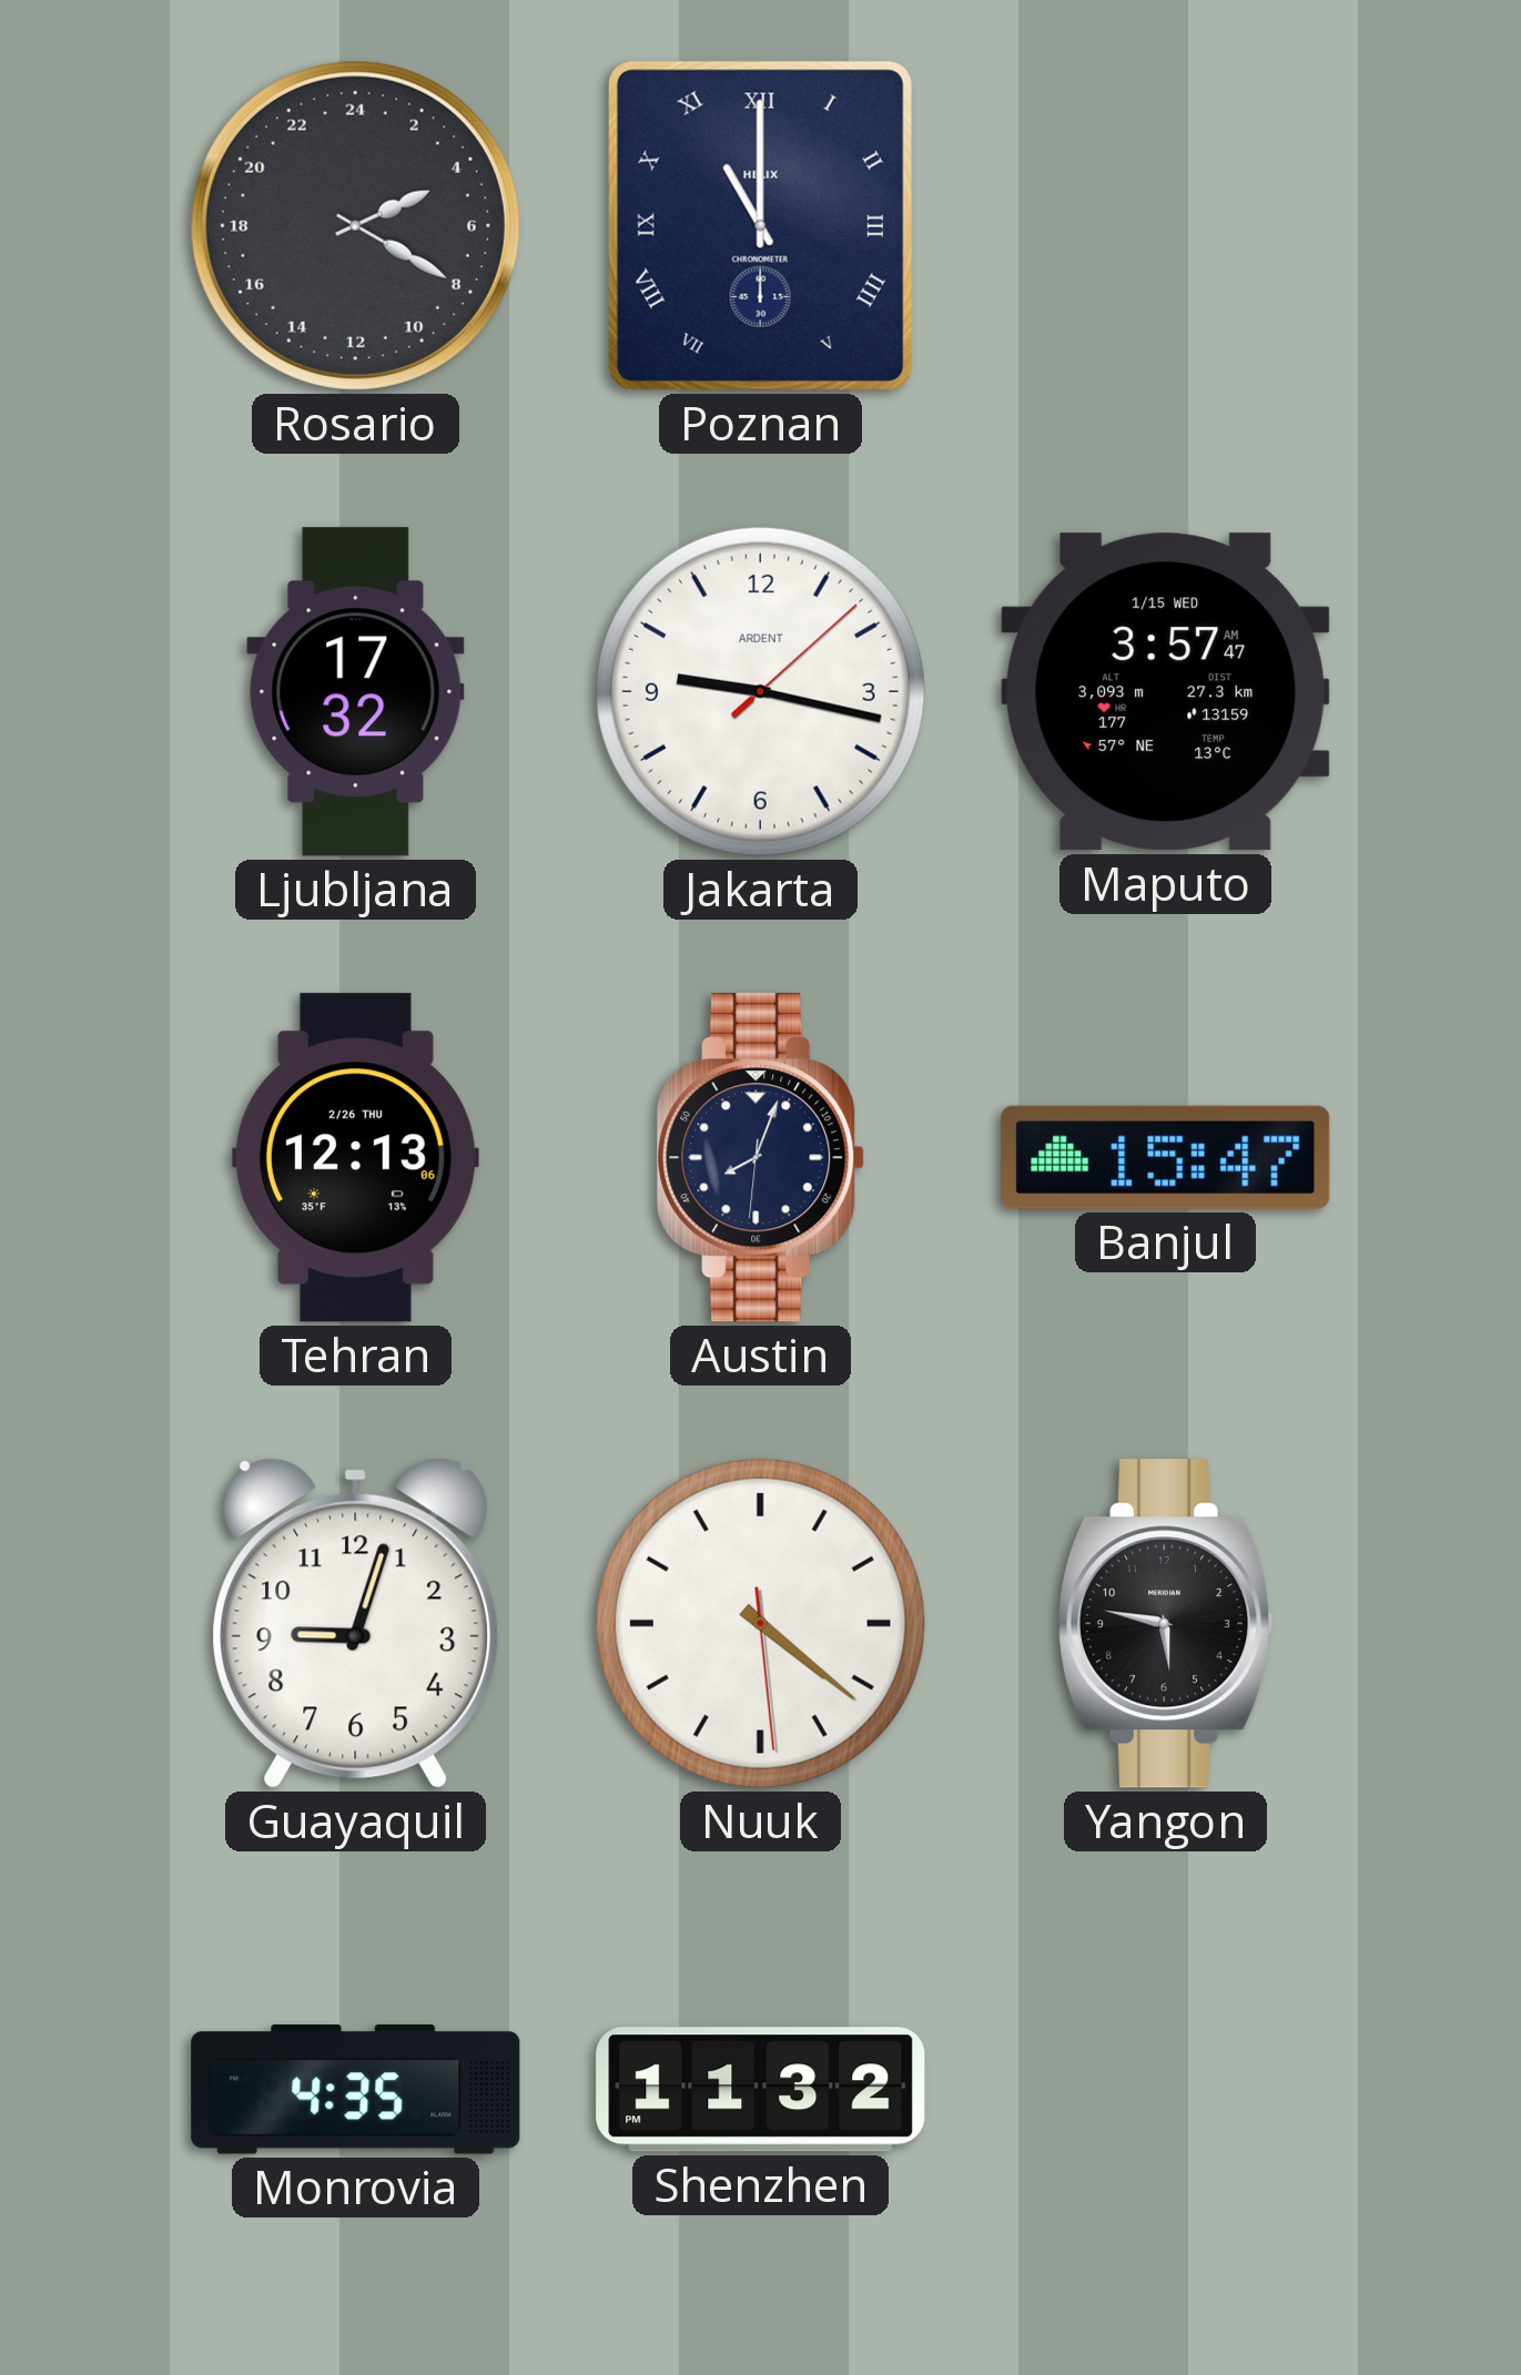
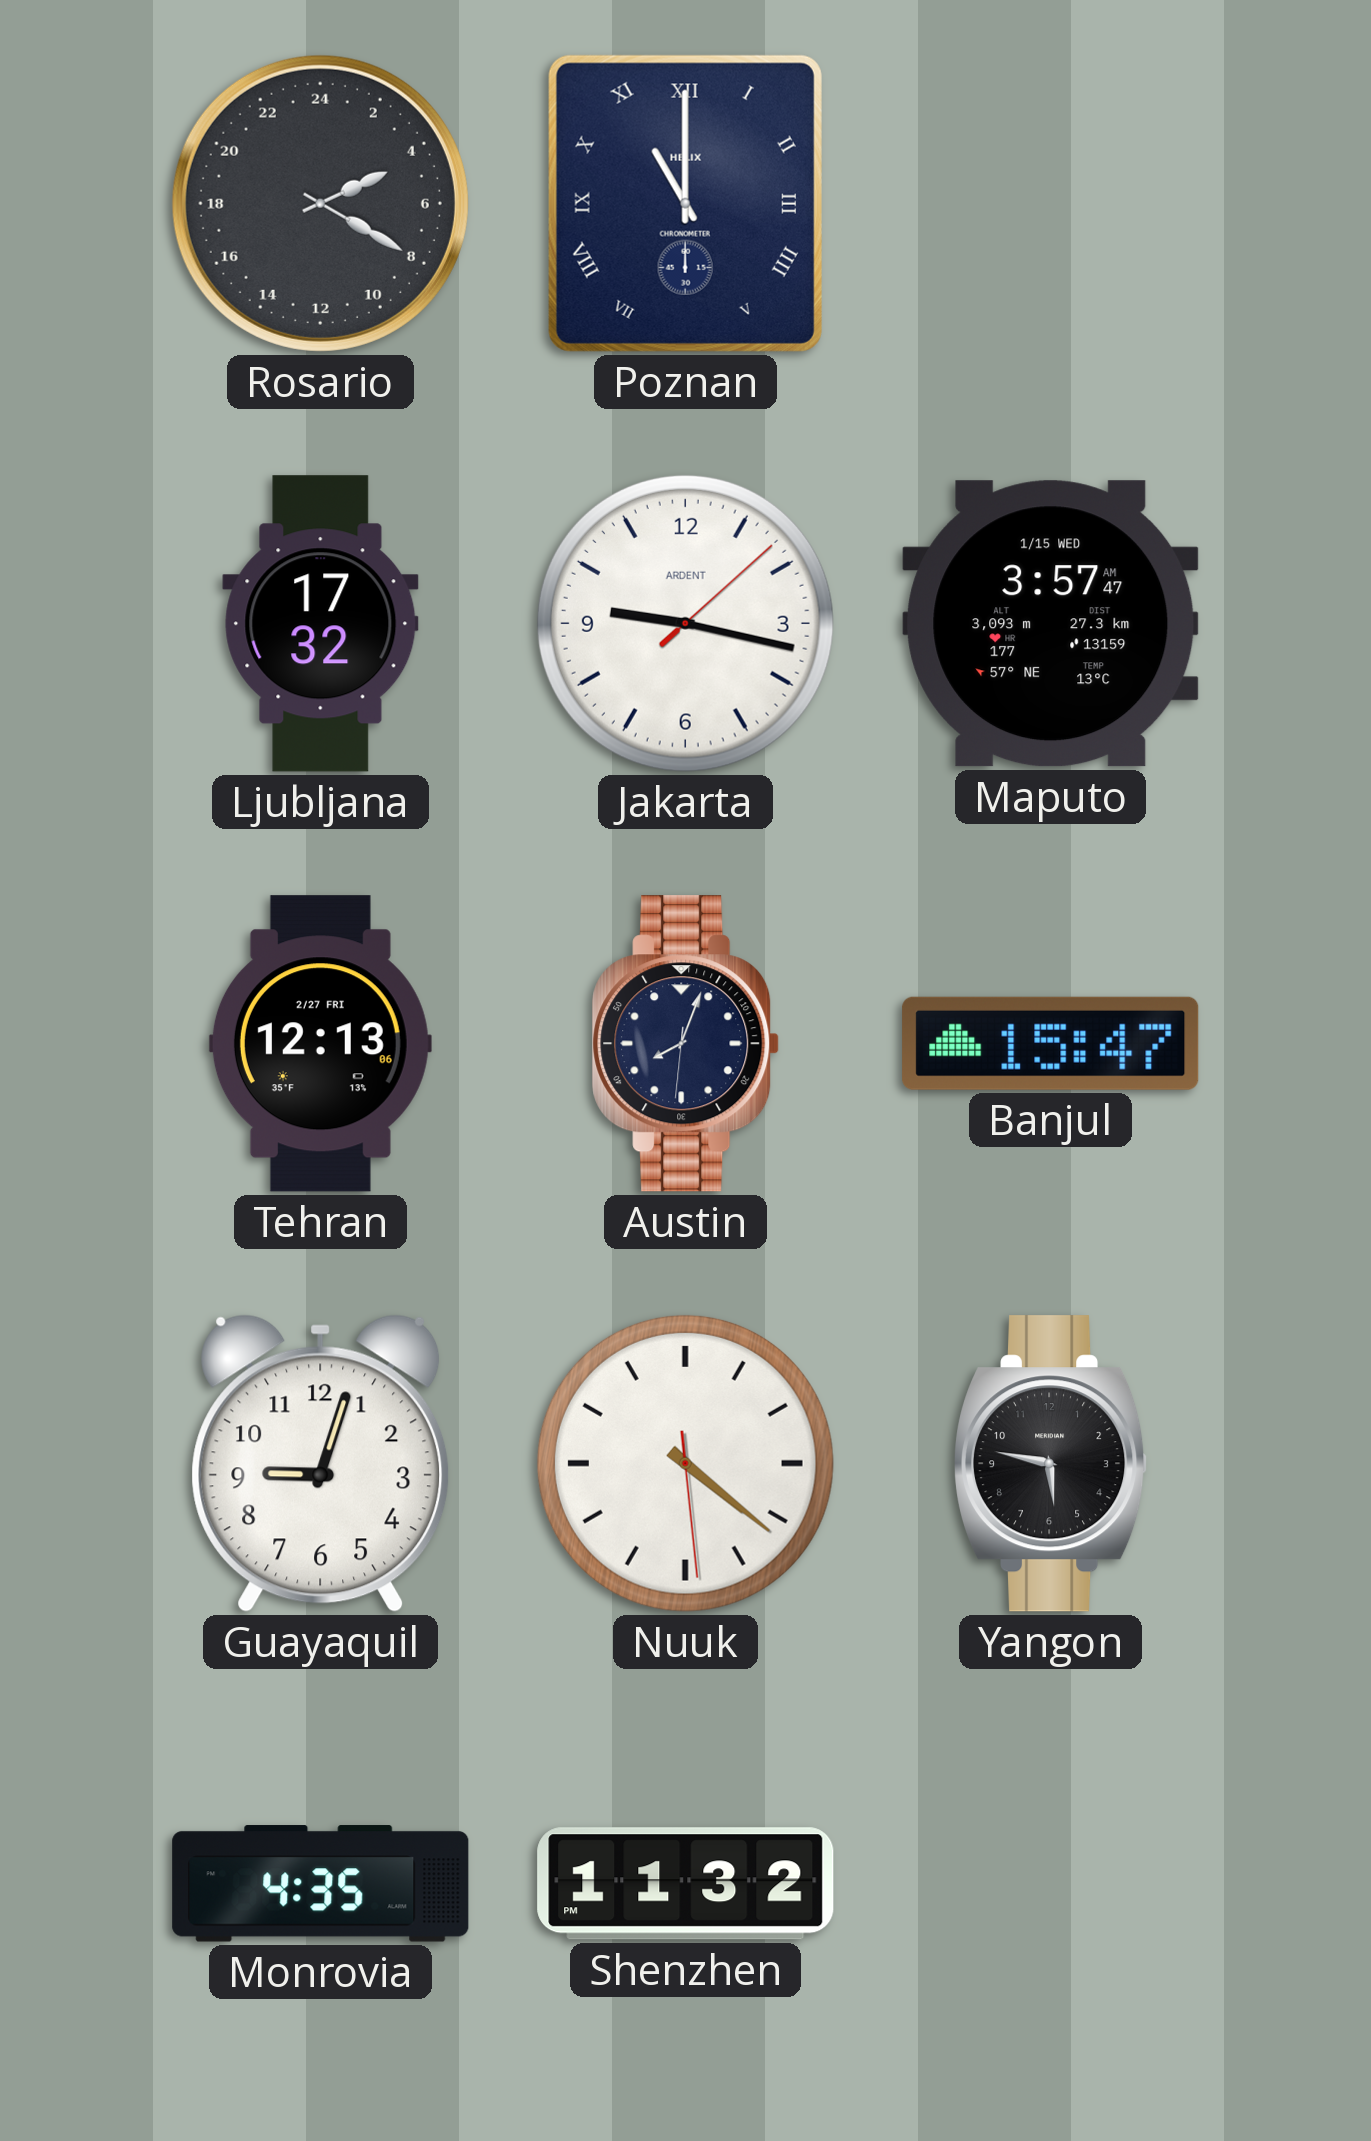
Tehran date: 2/26 THU -> 2/27 FRI (320, 1044)
